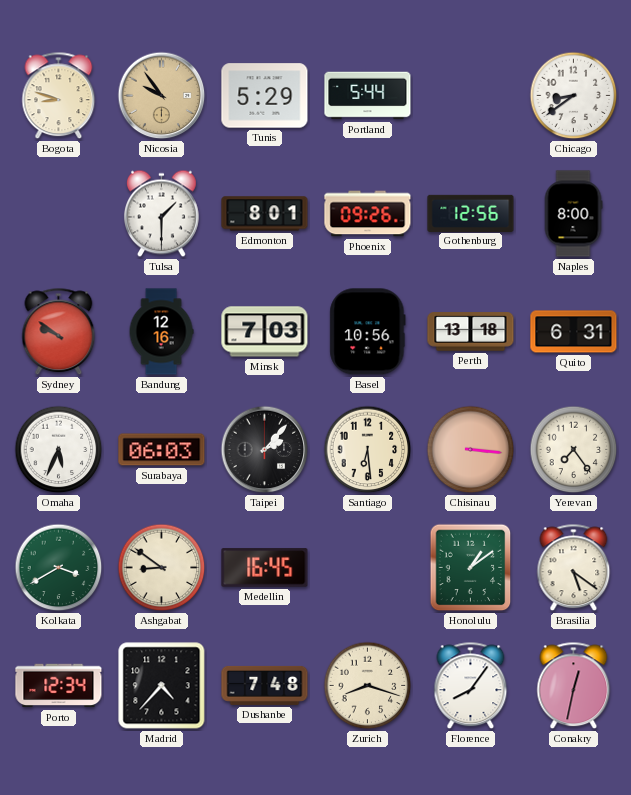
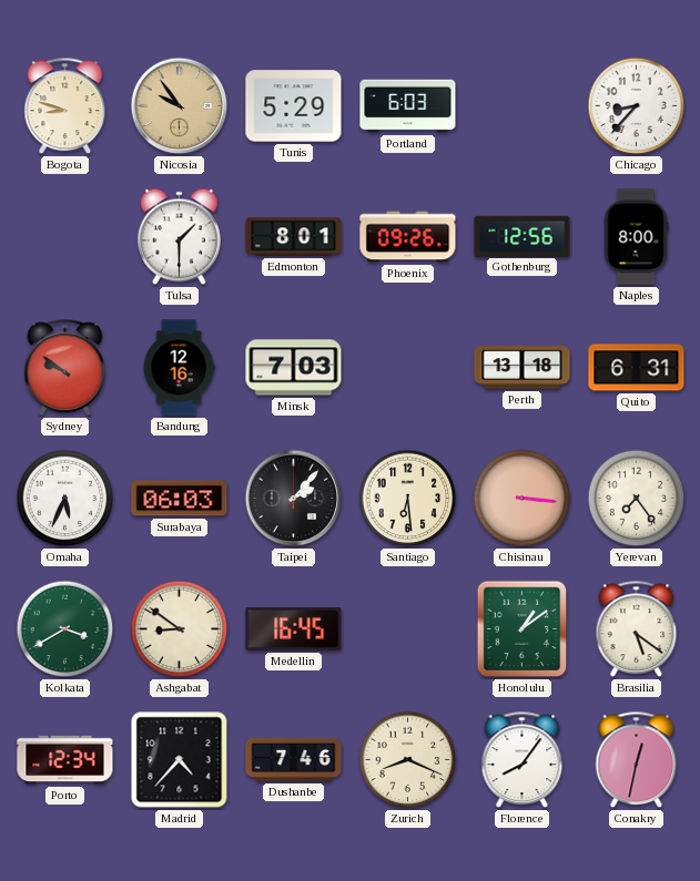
Portland: 5:44 -> 6:03 (408, 106)
Chicago: 8:39 -> 8:37 (637, 106)
Basel: 10:56 -> none (368, 332)
Dushanbe: 7:48 -> 7:46 (294, 759)
Zurich: 8:18 -> 8:19 (408, 760)
